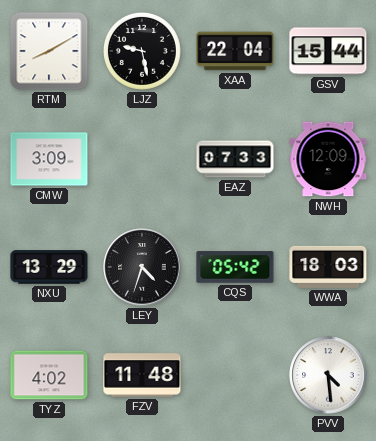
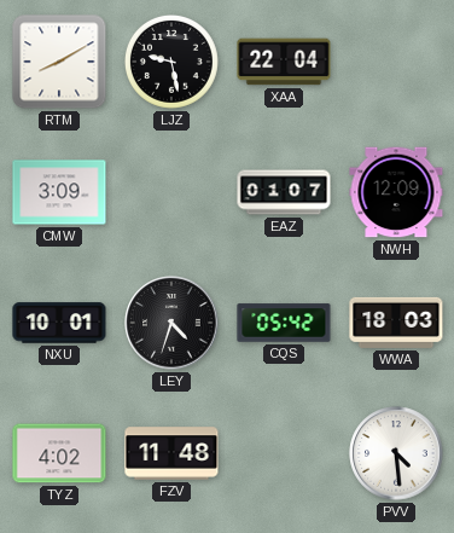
GSV: 15:44 -> none (328, 51)
EAZ: 07:33 -> 01:07 (284, 192)
NXU: 13:29 -> 10:01 (59, 323)
